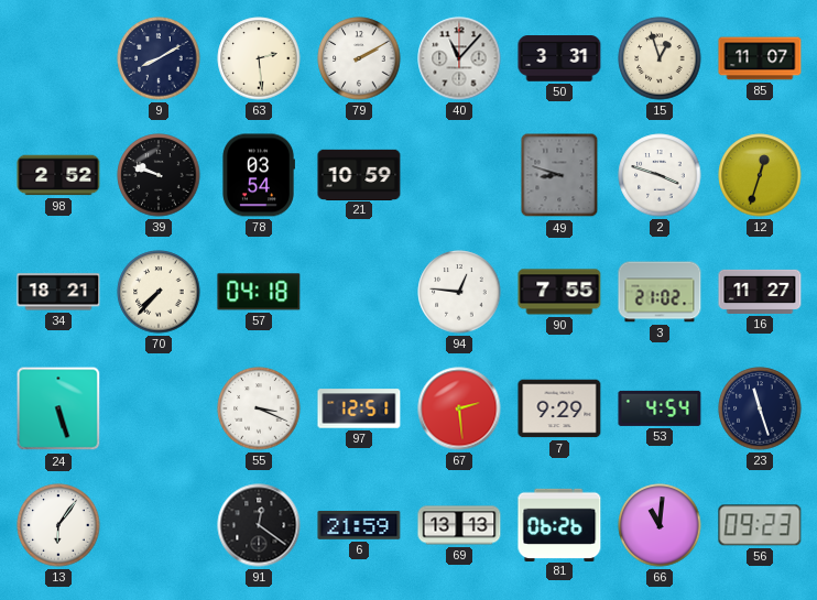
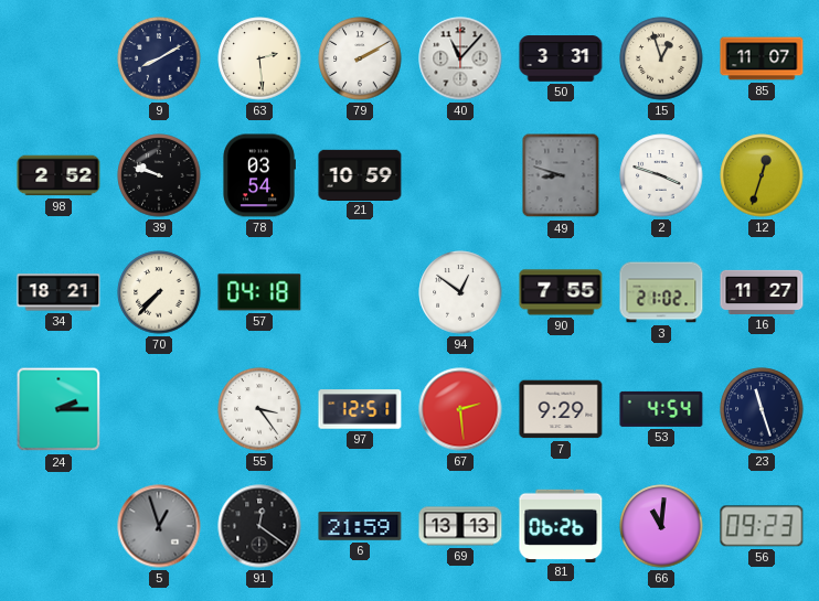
94: 12:46 -> 12:51 (460, 292)
24: 5:27 -> 2:15 (59, 409)
55: 3:19 -> 3:24 (259, 409)
13: 6:06 -> none (58, 525)
5: none -> 12:57 (159, 526)
